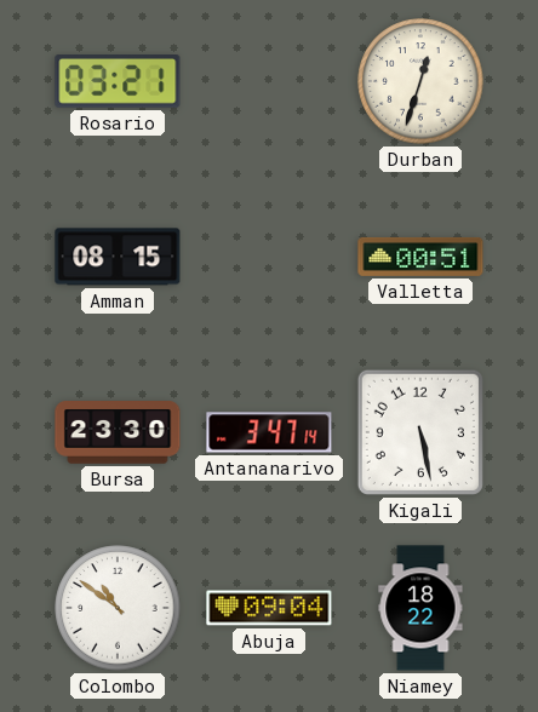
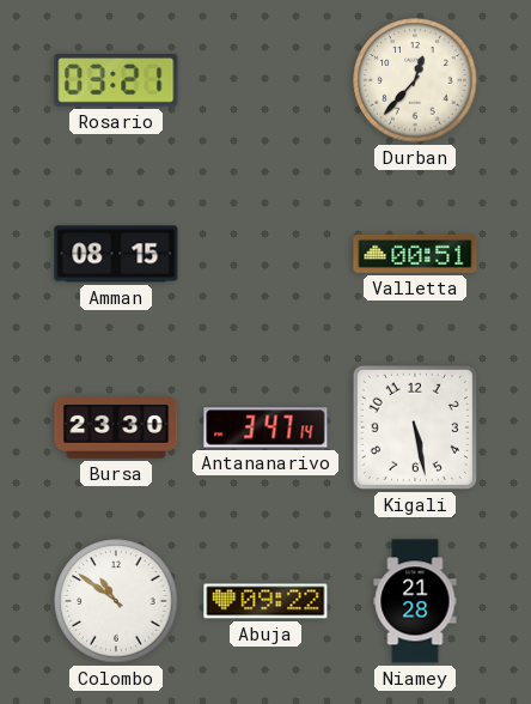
Durban: 12:33 -> 12:37 (415, 80)
Abuja: 09:04 -> 09:22 (265, 601)
Niamey: 18:22 -> 21:28 (415, 601)
